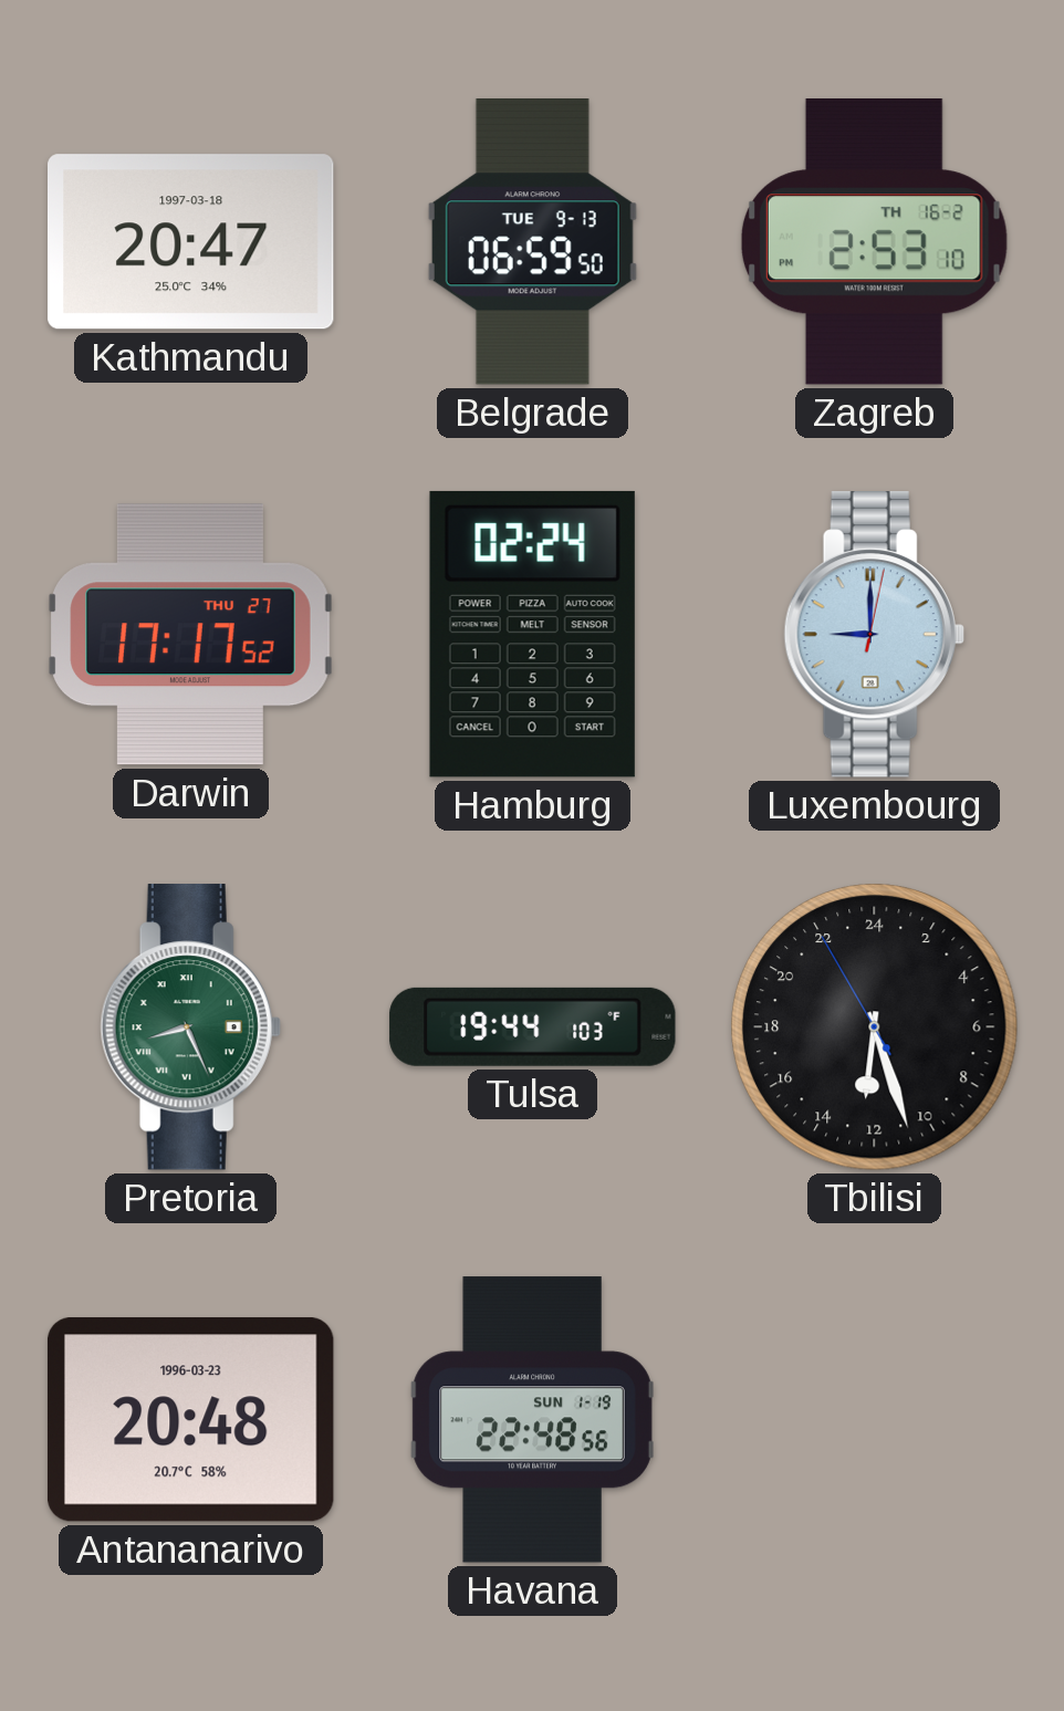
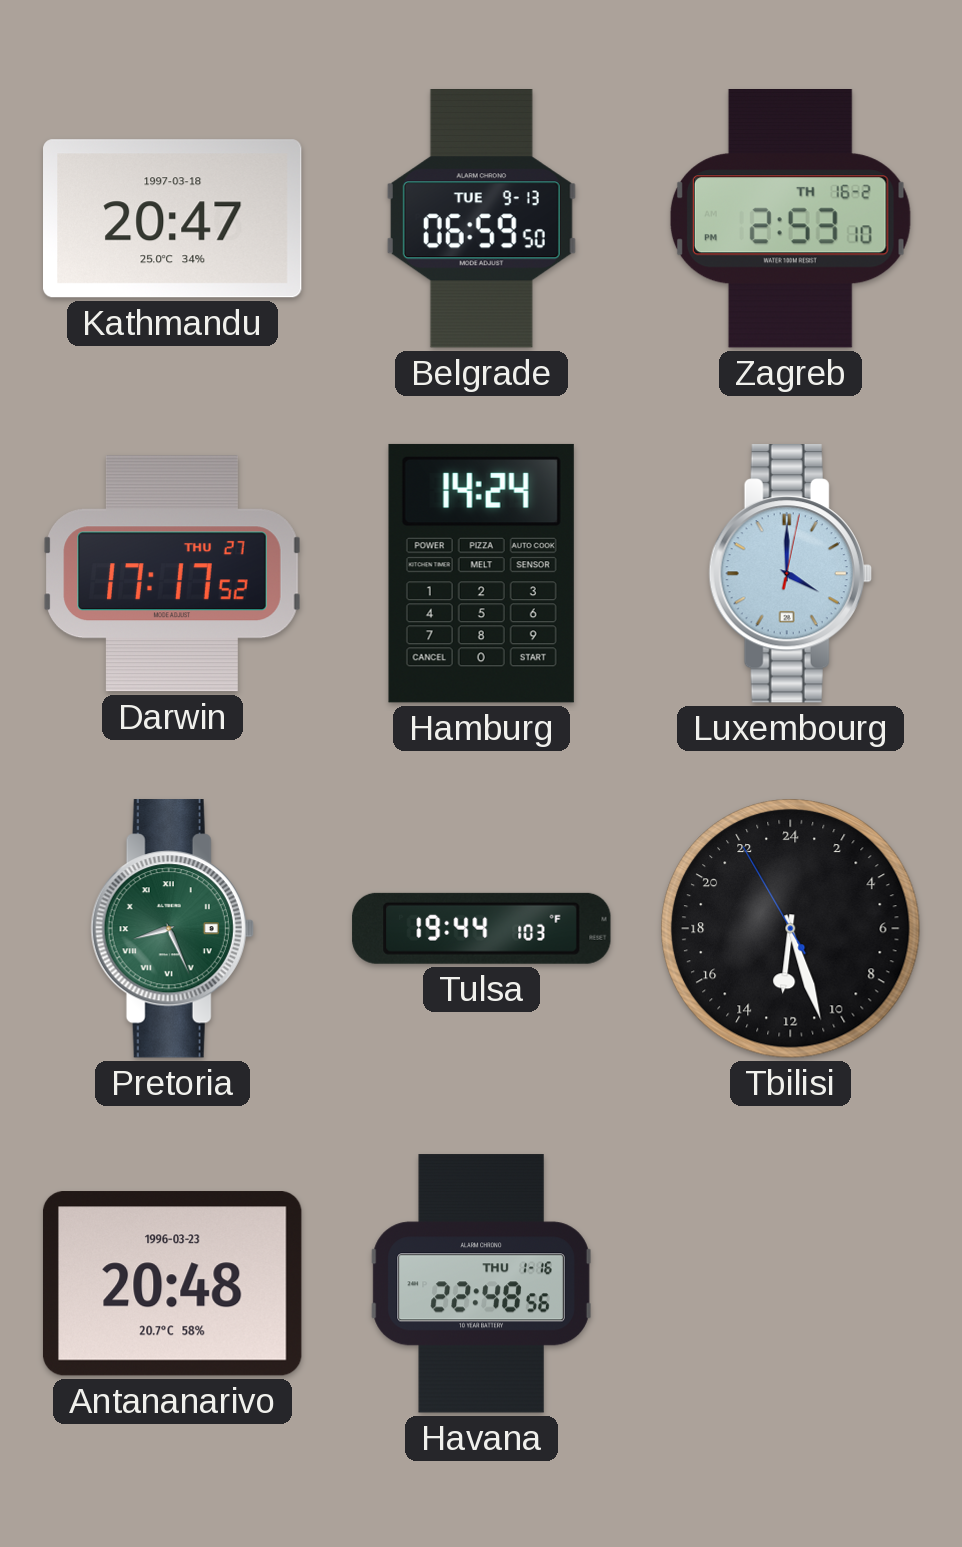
Hamburg: 02:24 -> 14:24 (481, 573)
Luxembourg: 9:00 -> 4:00 (790, 574)
Havana date: SUN 1-19 -> THU 1-16 (482, 1284)
